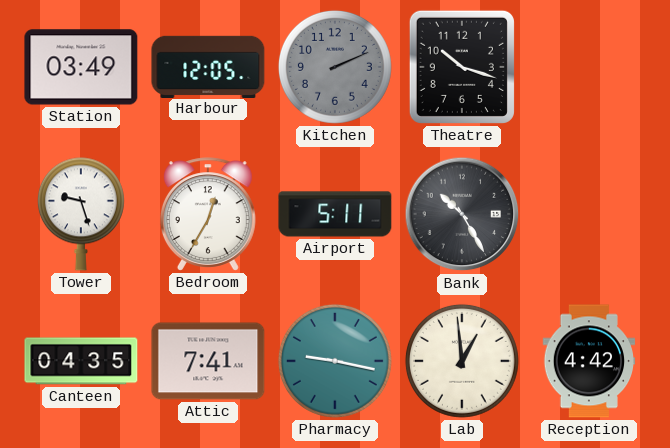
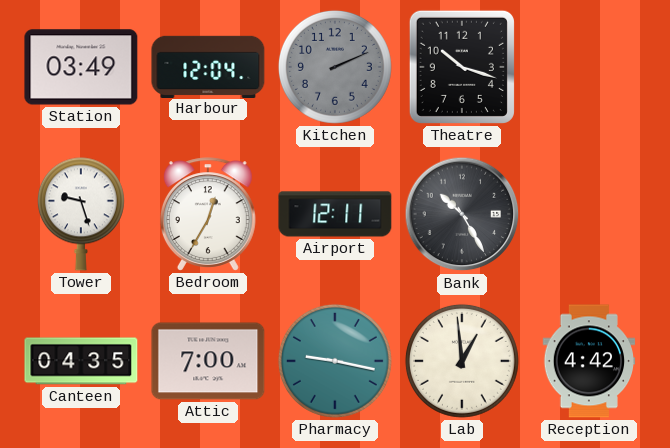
Harbour: 12:05 -> 12:04 (208, 66)
Airport: 5:11 -> 12:11 (335, 214)
Attic: 7:41 -> 7:00 (208, 361)
